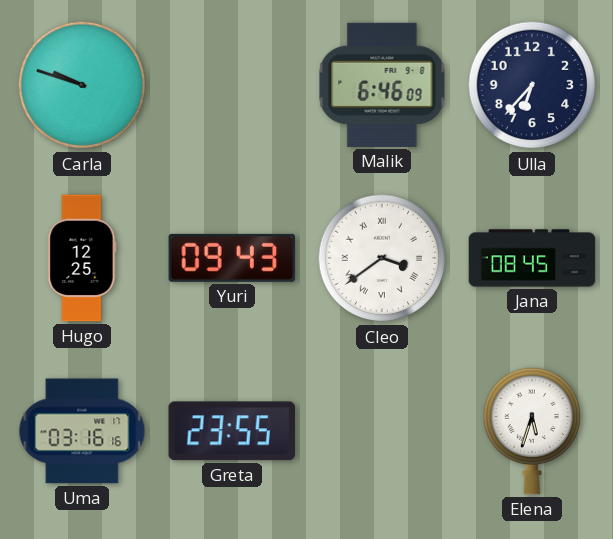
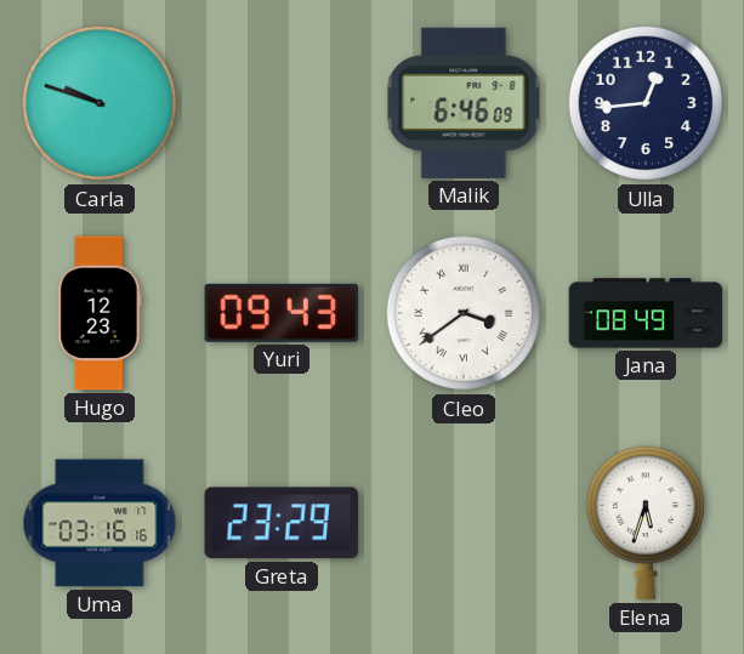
Ulla: 6:37 -> 12:44 (646, 103)
Hugo: 12:25 -> 12:23 (100, 313)
Jana: 08:45 -> 08:49 (646, 313)
Greta: 23:55 -> 23:29 (280, 523)
